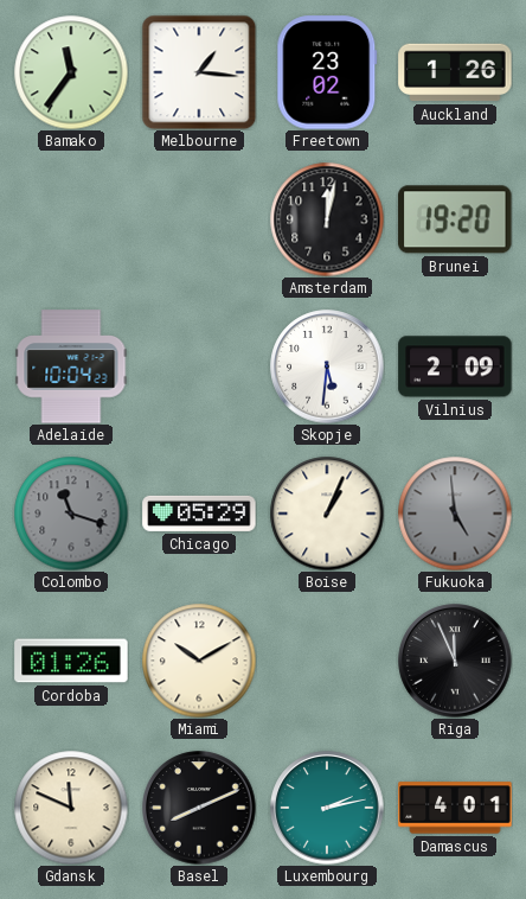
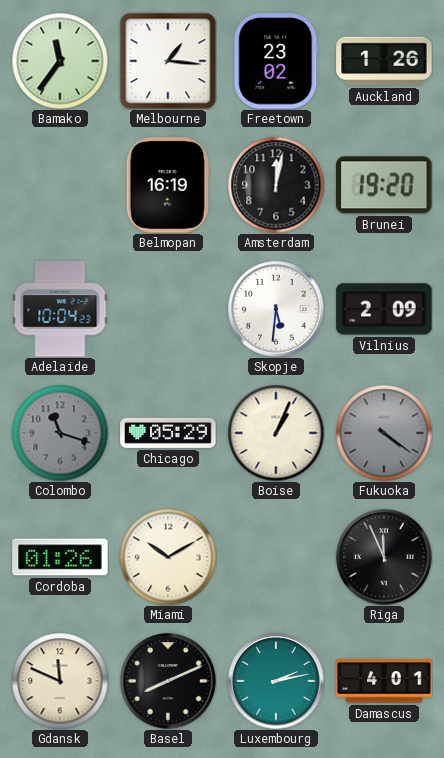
Belmopan: none -> 16:19 (168, 185)
Fukuoka: 4:59 -> 4:21 (384, 433)
